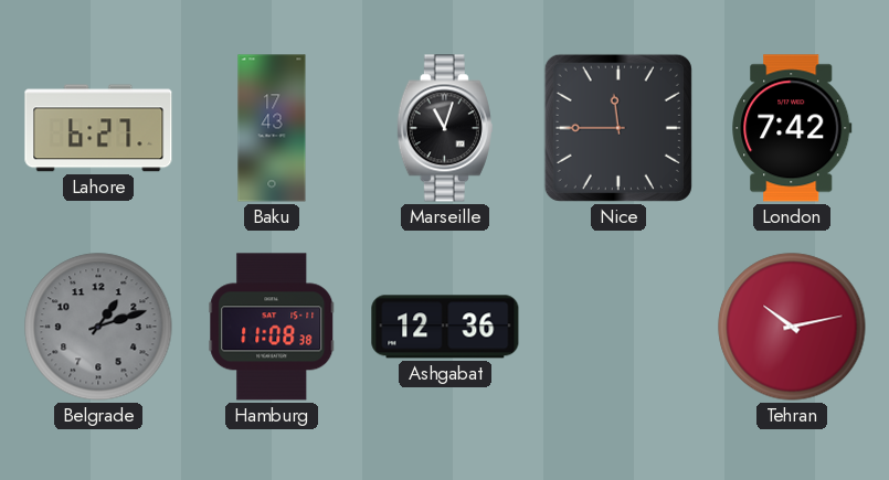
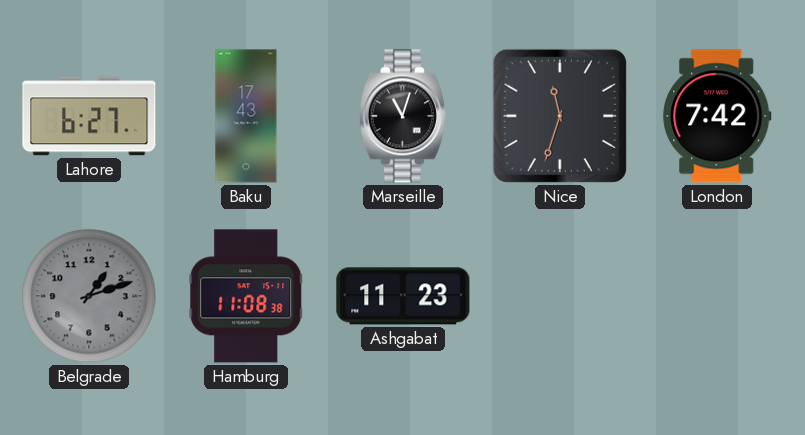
Nice: 11:45 -> 11:33 (560, 116)
Ashgabat: 12:36 -> 11:23 (403, 296)
Tehran: 10:13 -> none (792, 327)
